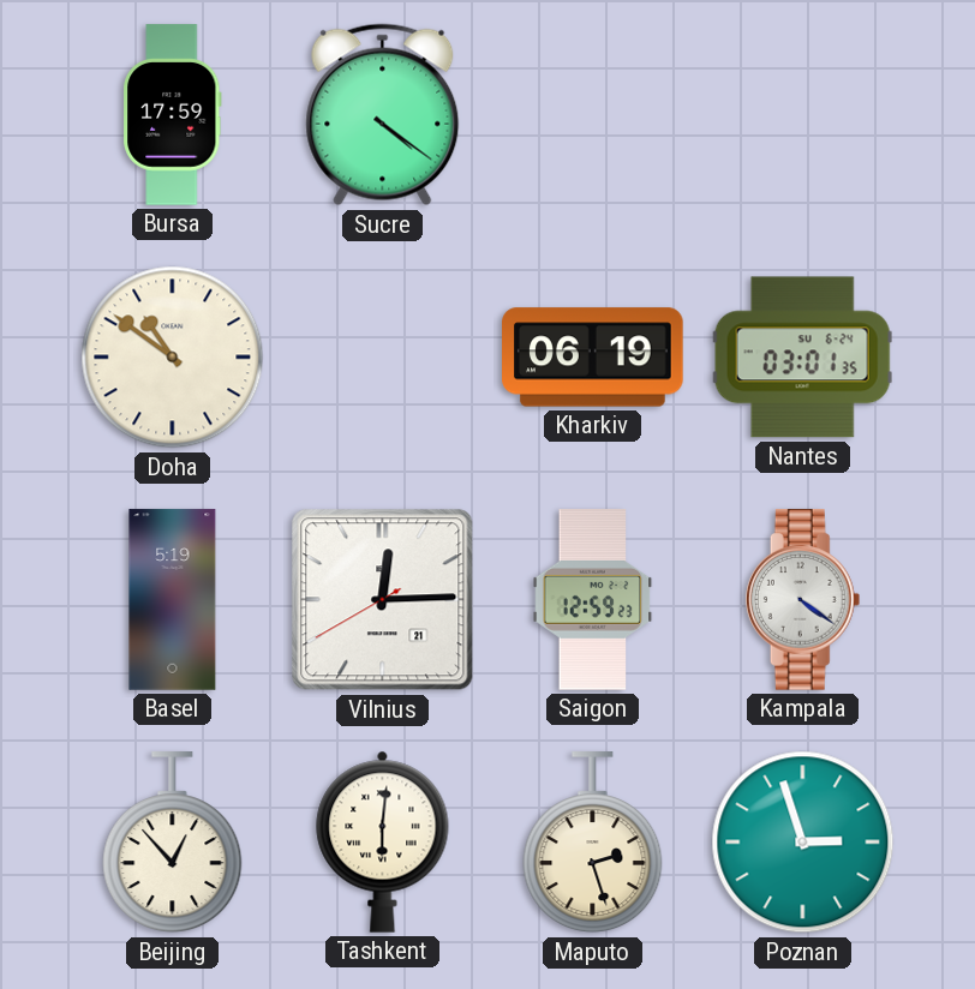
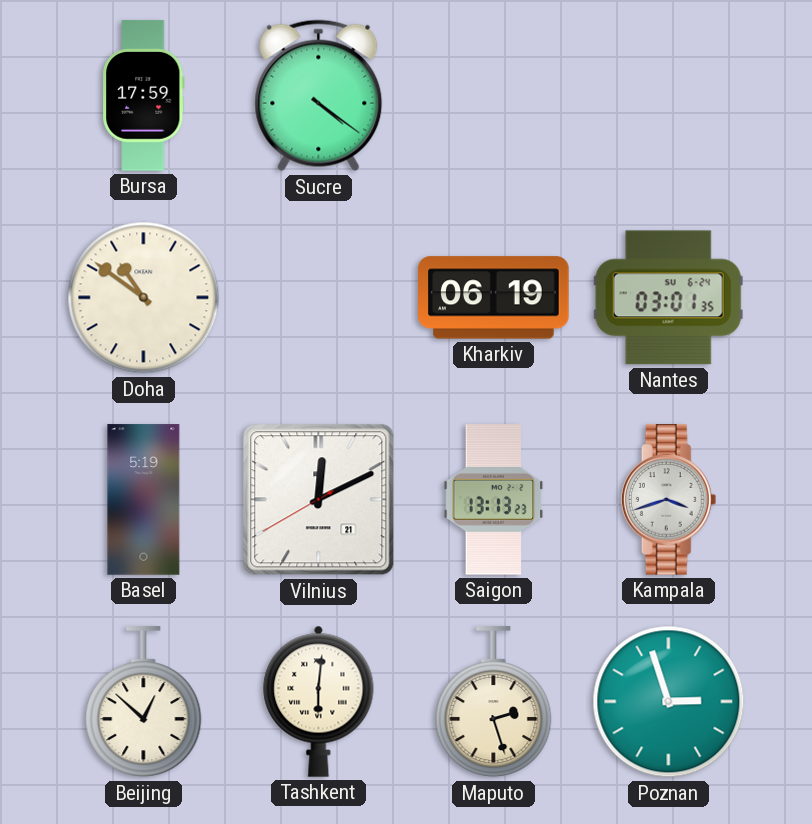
Vilnius: 12:14 -> 12:10 (319, 500)
Saigon: 12:59 -> 13:13 (494, 500)
Kampala: 4:21 -> 3:42 (669, 500)
Beijing: 12:53 -> 12:52 (144, 702)
